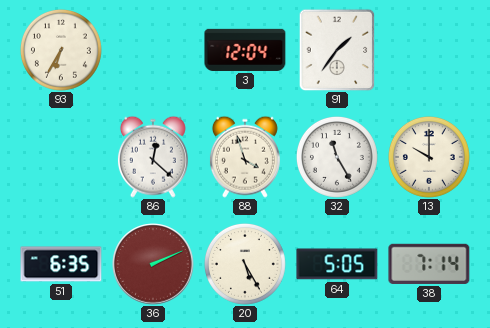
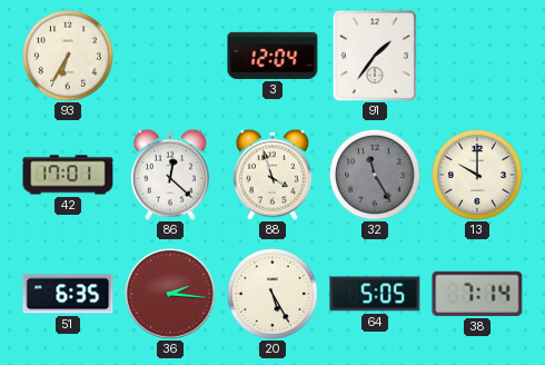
42: none -> 17:01 (68, 175)
32 dial: white -> grey (375, 175)
36: 2:11 -> 2:16 (170, 294)
